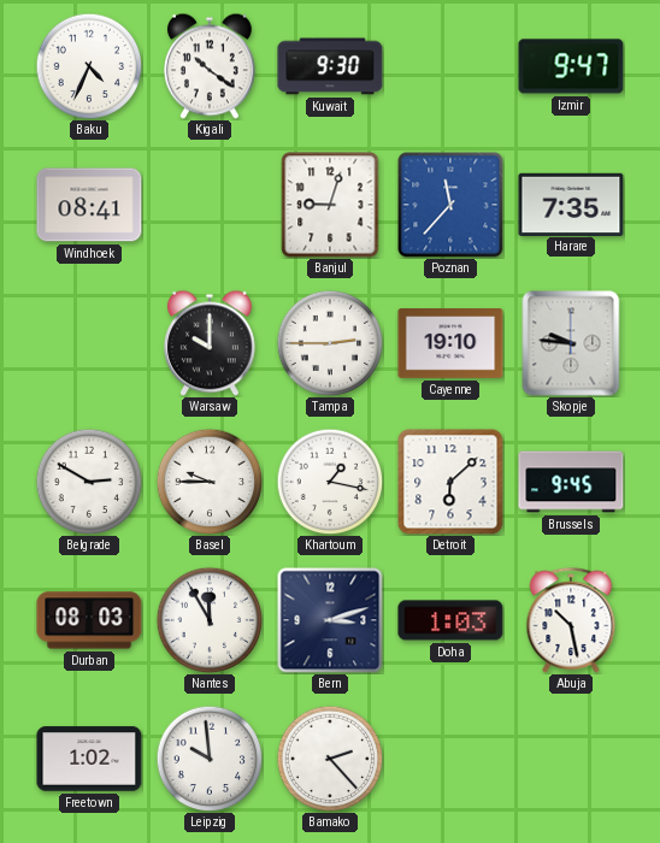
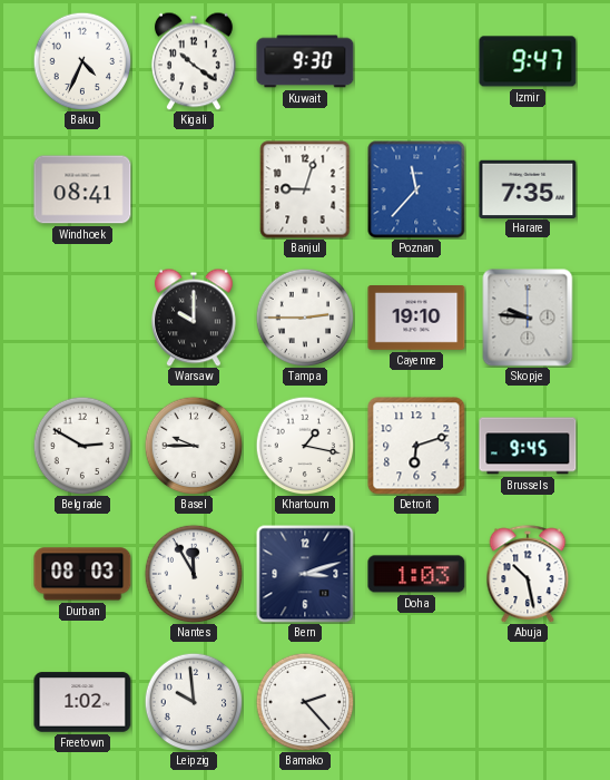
Detroit: 6:08 -> 6:12 (416, 446)
